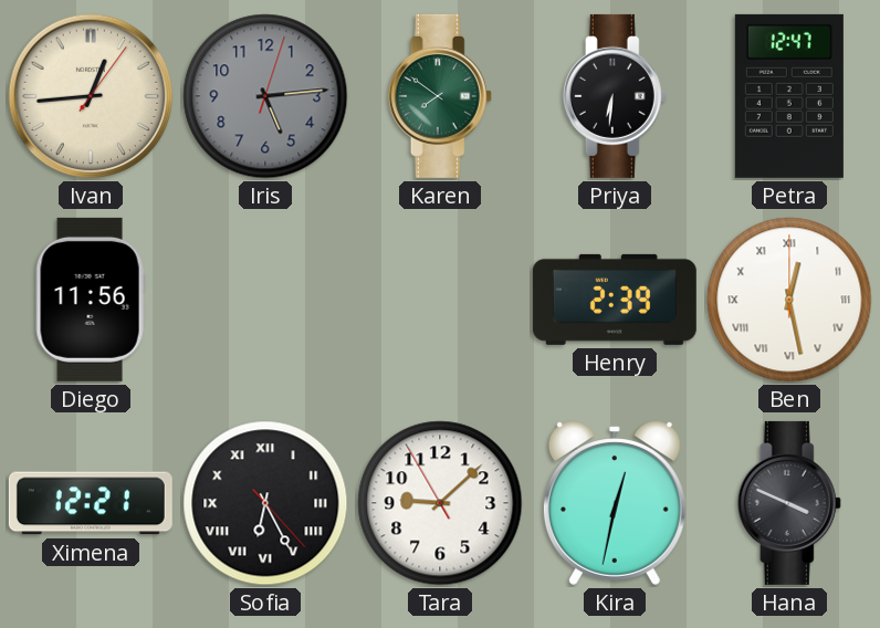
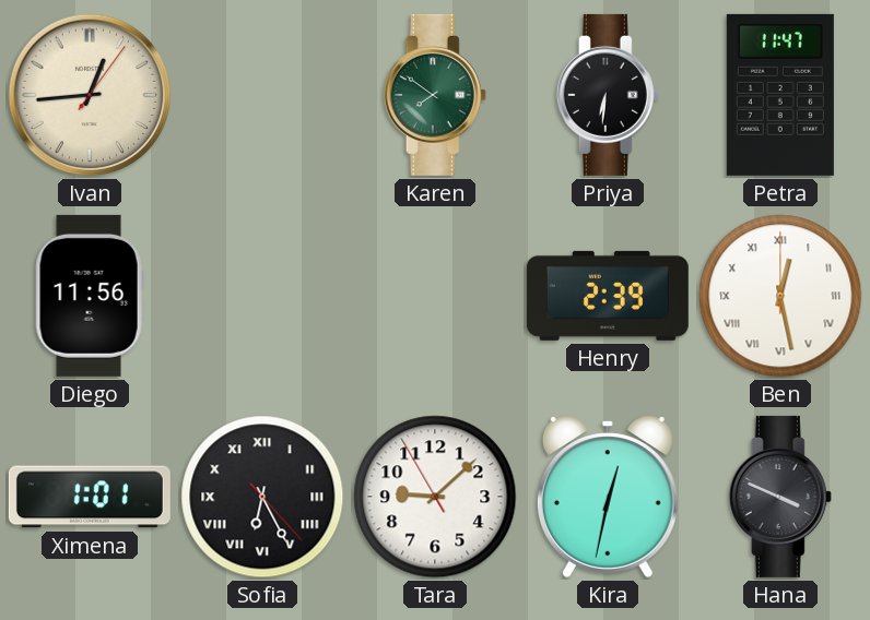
Iris: 5:14 -> none (265, 96)
Petra: 12:47 -> 11:47 (780, 95)
Ximena: 12:21 -> 1:01 (90, 497)
